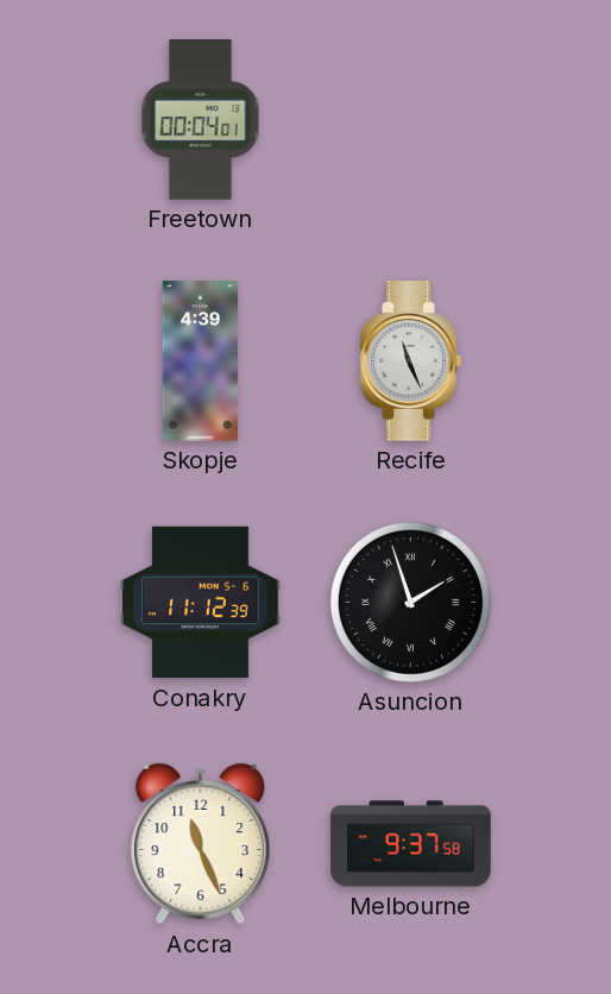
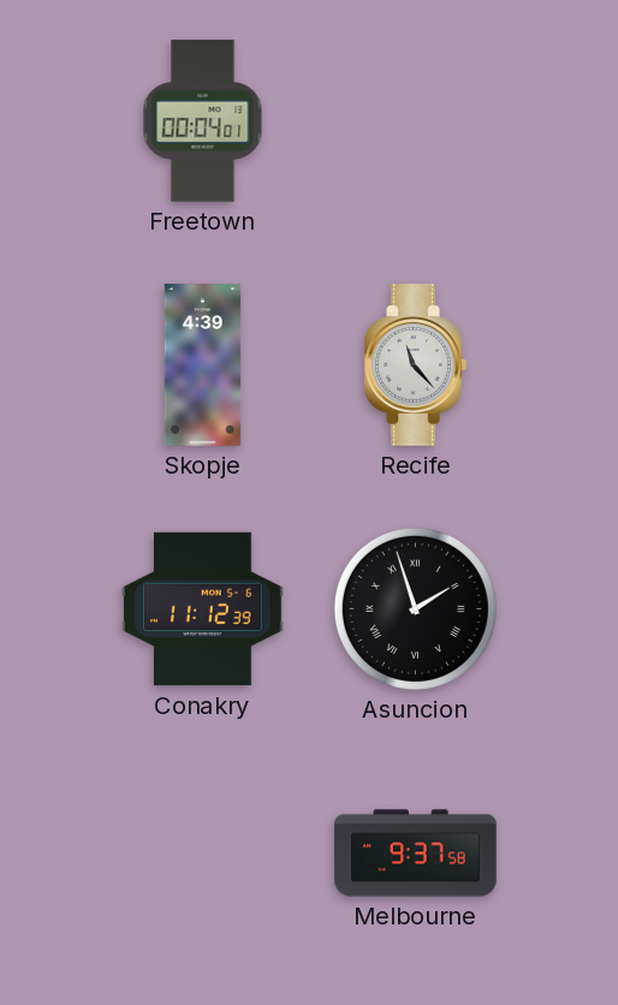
Recife: 11:26 -> 11:23 (415, 365)
Accra: 11:26 -> none (201, 844)
